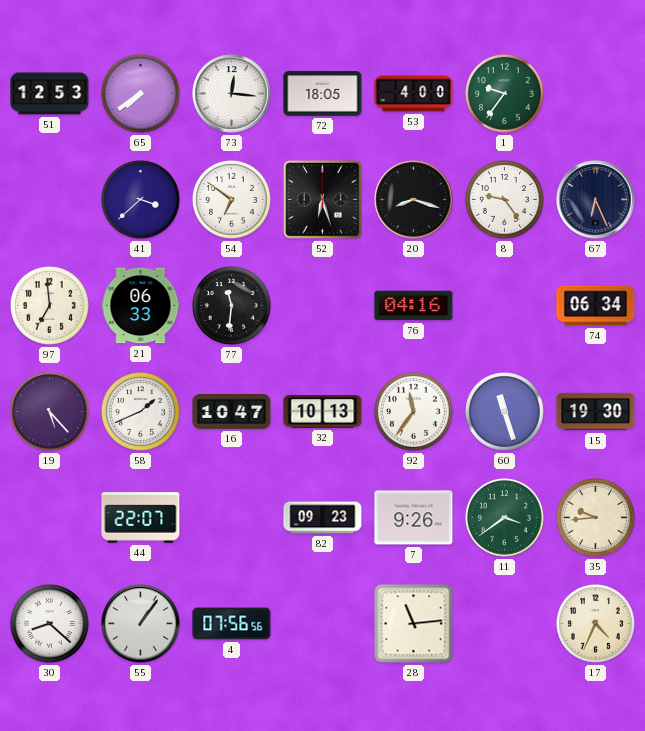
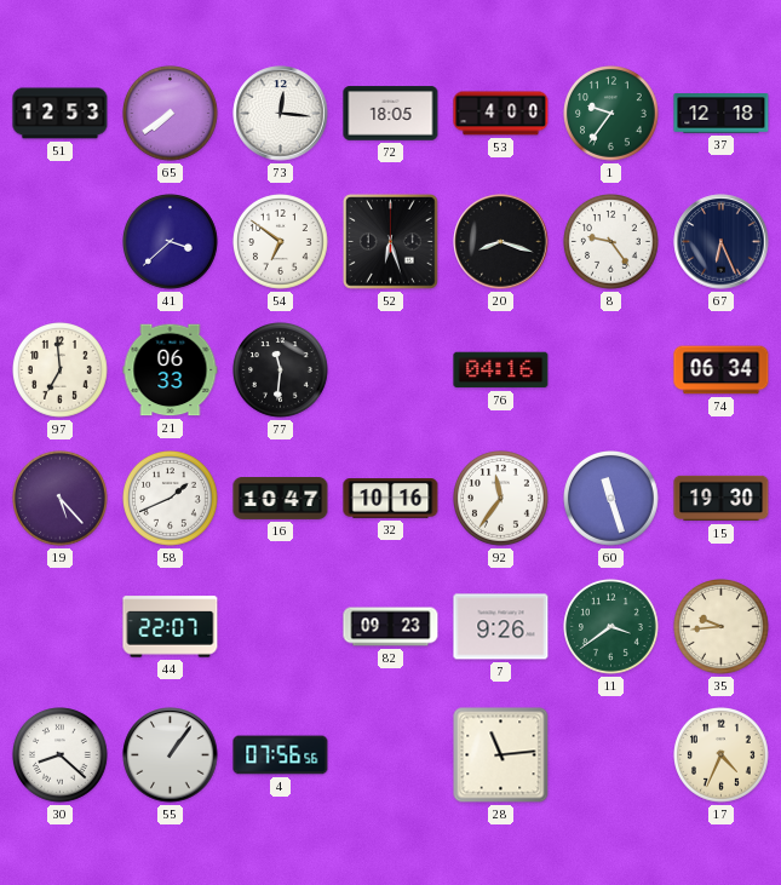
37: none -> 12:18 (722, 114)
32: 10:13 -> 10:16 (391, 499)
